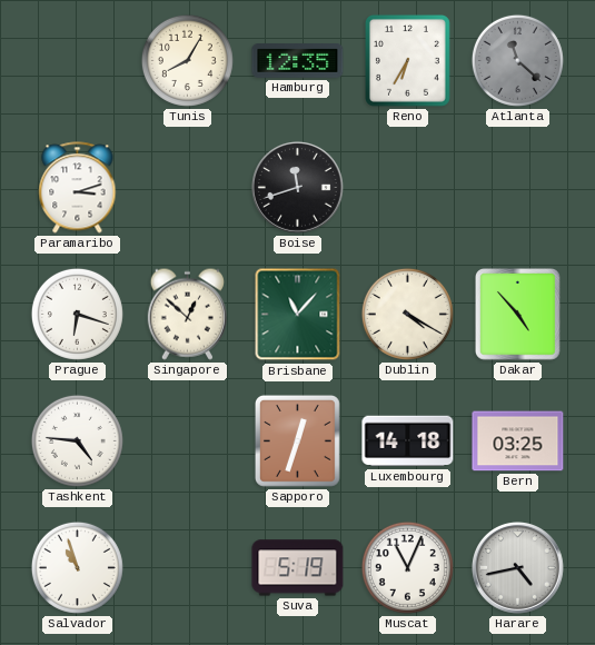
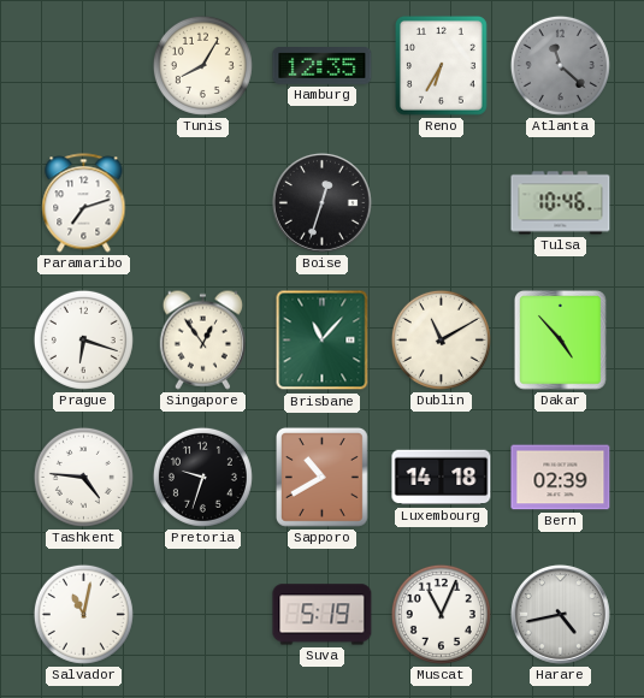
Paramaribo: 3:12 -> 7:12 (84, 203)
Boise: 11:42 -> 12:33 (321, 202)
Tulsa: none -> 10:46 (561, 203)
Singapore: 12:52 -> 12:54 (202, 339)
Dublin: 4:20 -> 11:10 (441, 339)
Pretoria: none -> 9:33 (202, 477)
Sapporo: 12:33 -> 10:40 (321, 478)
Bern: 03:25 -> 02:39 (561, 478)
Salvador: 10:57 -> 11:02 (83, 614)
